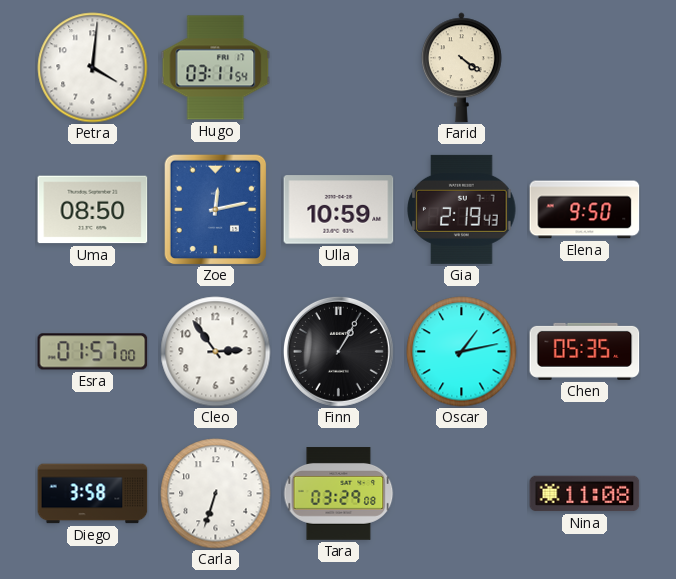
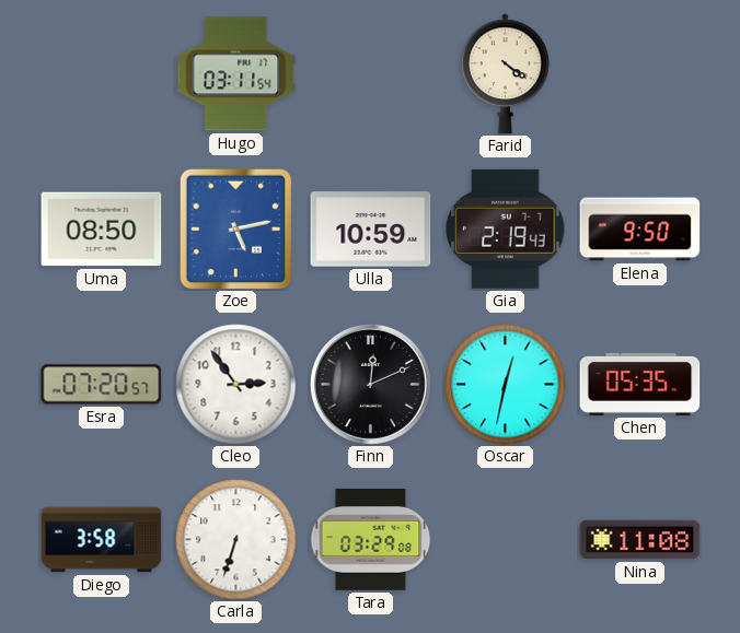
Petra: 4:01 -> none (93, 68)
Zoe: 12:13 -> 5:13 (236, 228)
Esra: 01:57 -> 07:20 (102, 385)
Finn: 1:05 -> 12:11 (370, 384)
Oscar: 1:13 -> 12:32 (506, 385)
